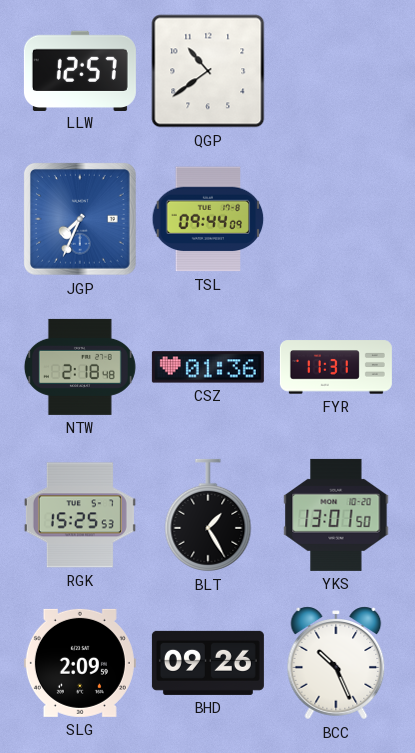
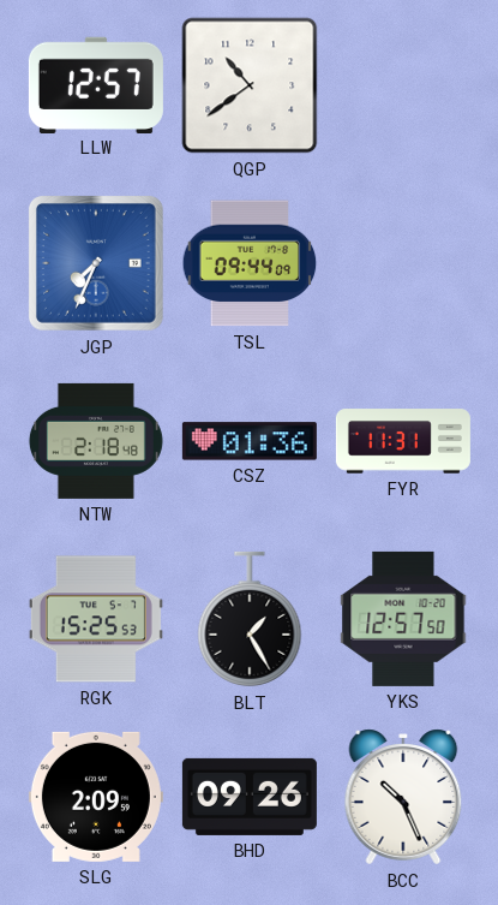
YKS: 13:01 -> 12:57 (403, 619)
